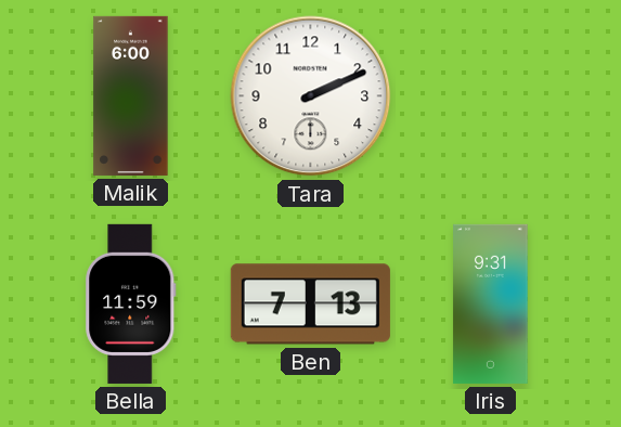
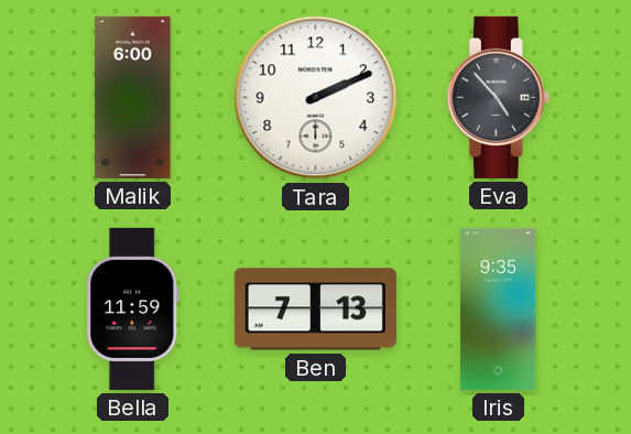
Eva: none -> 4:53 (498, 97)
Iris: 9:31 -> 9:35 (499, 308)
